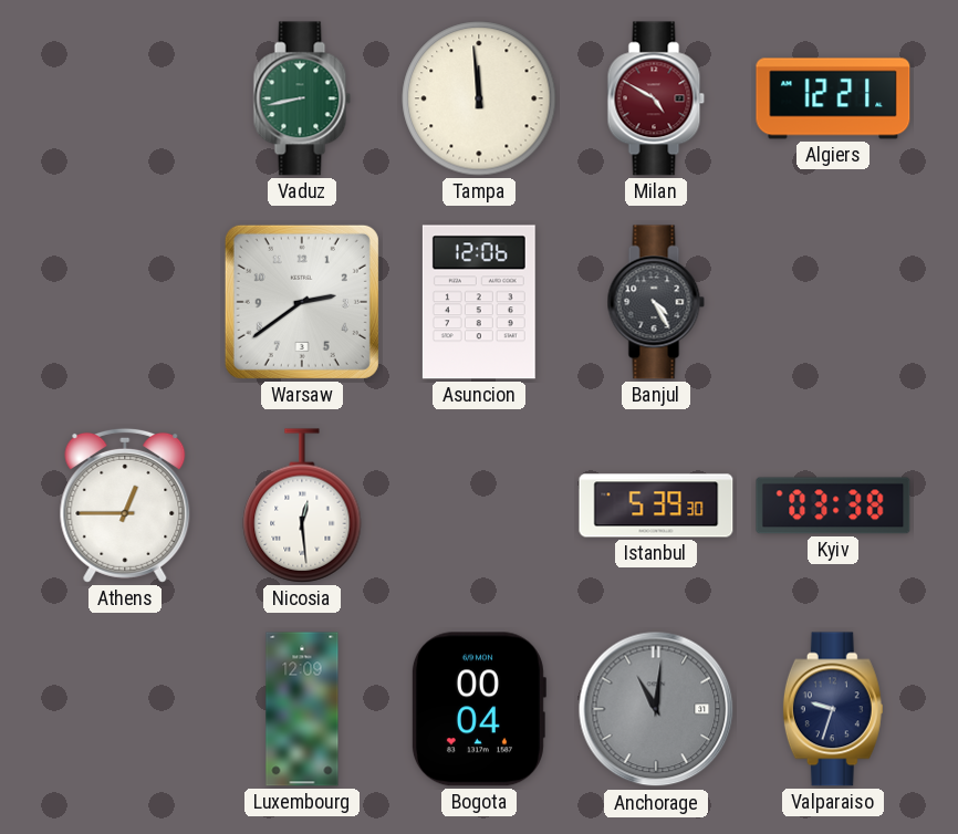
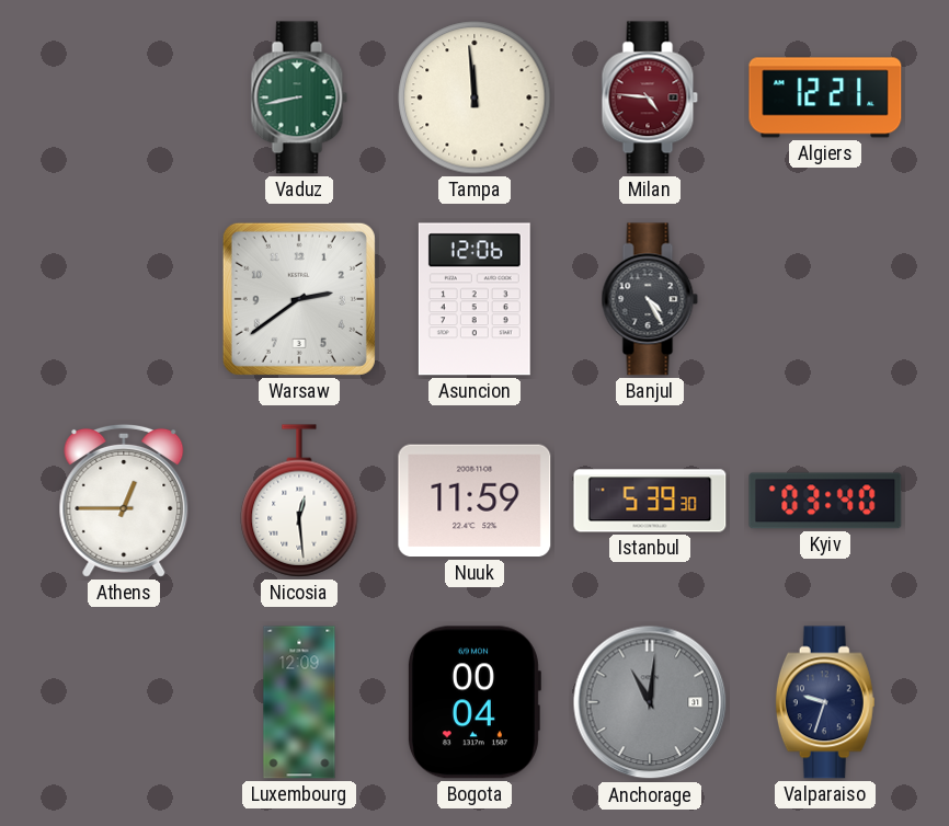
Milan: 4:50 -> 4:46 (650, 97)
Nuuk: none -> 11:59 (474, 501)
Kyiv: 03:38 -> 03:40 (825, 501)
